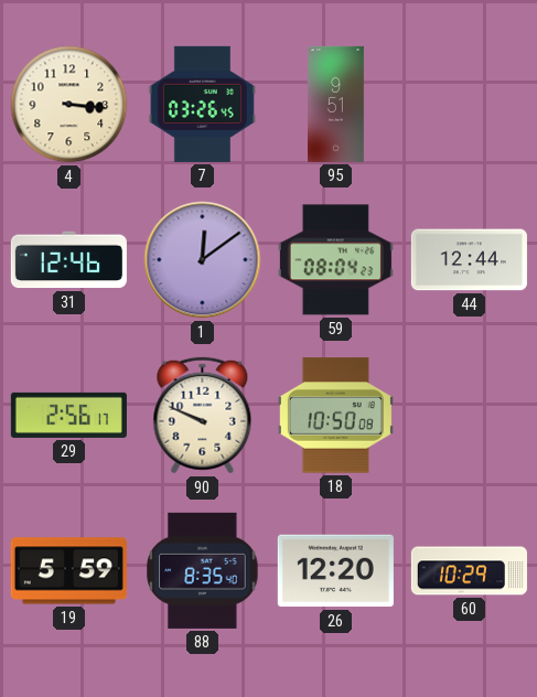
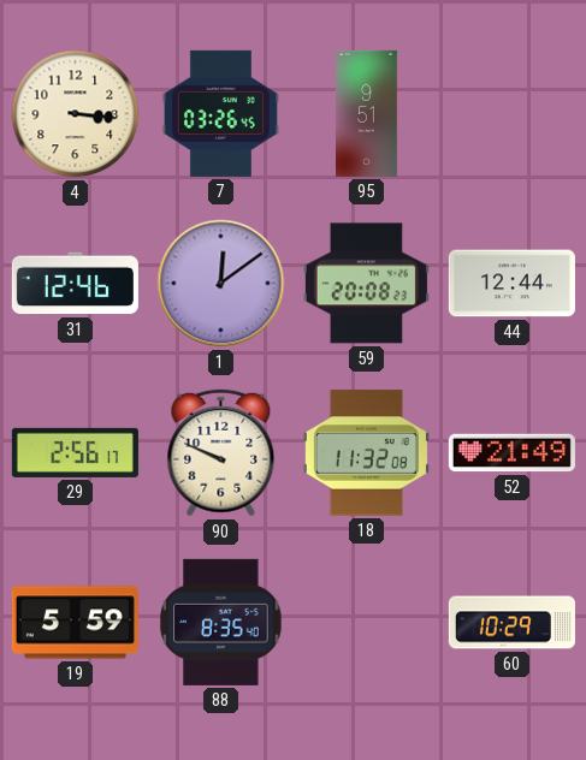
59: 08:04 -> 20:08 (366, 284)
18: 10:50 -> 11:32 (366, 453)
52: none -> 21:49 (511, 453)
26: 12:20 -> none (335, 571)
